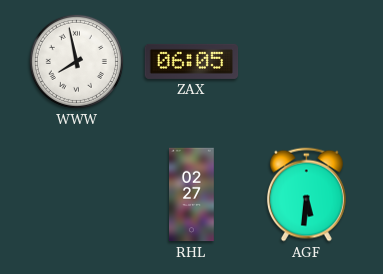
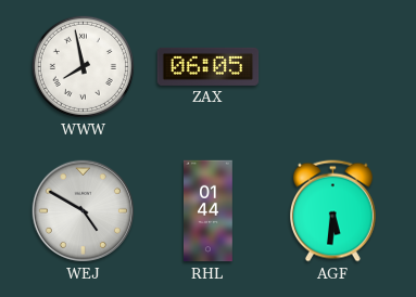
WEJ: none -> 4:50 (83, 210)
RHL: 02:27 -> 01:44 (209, 211)
